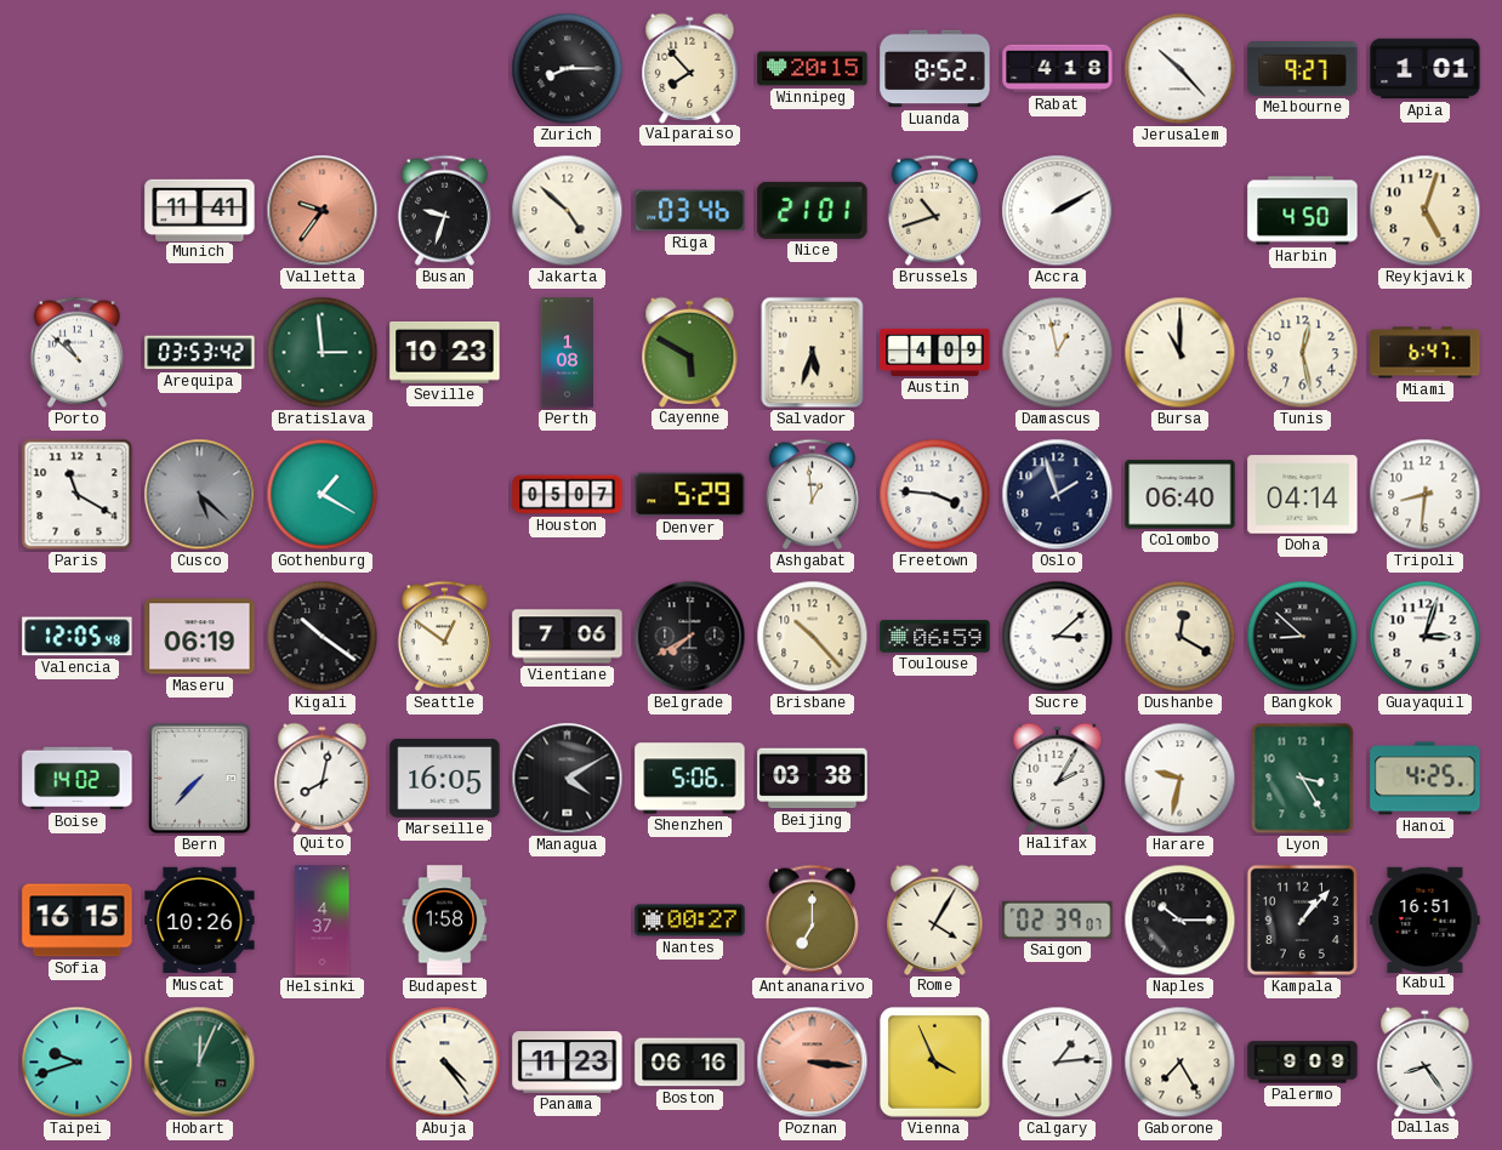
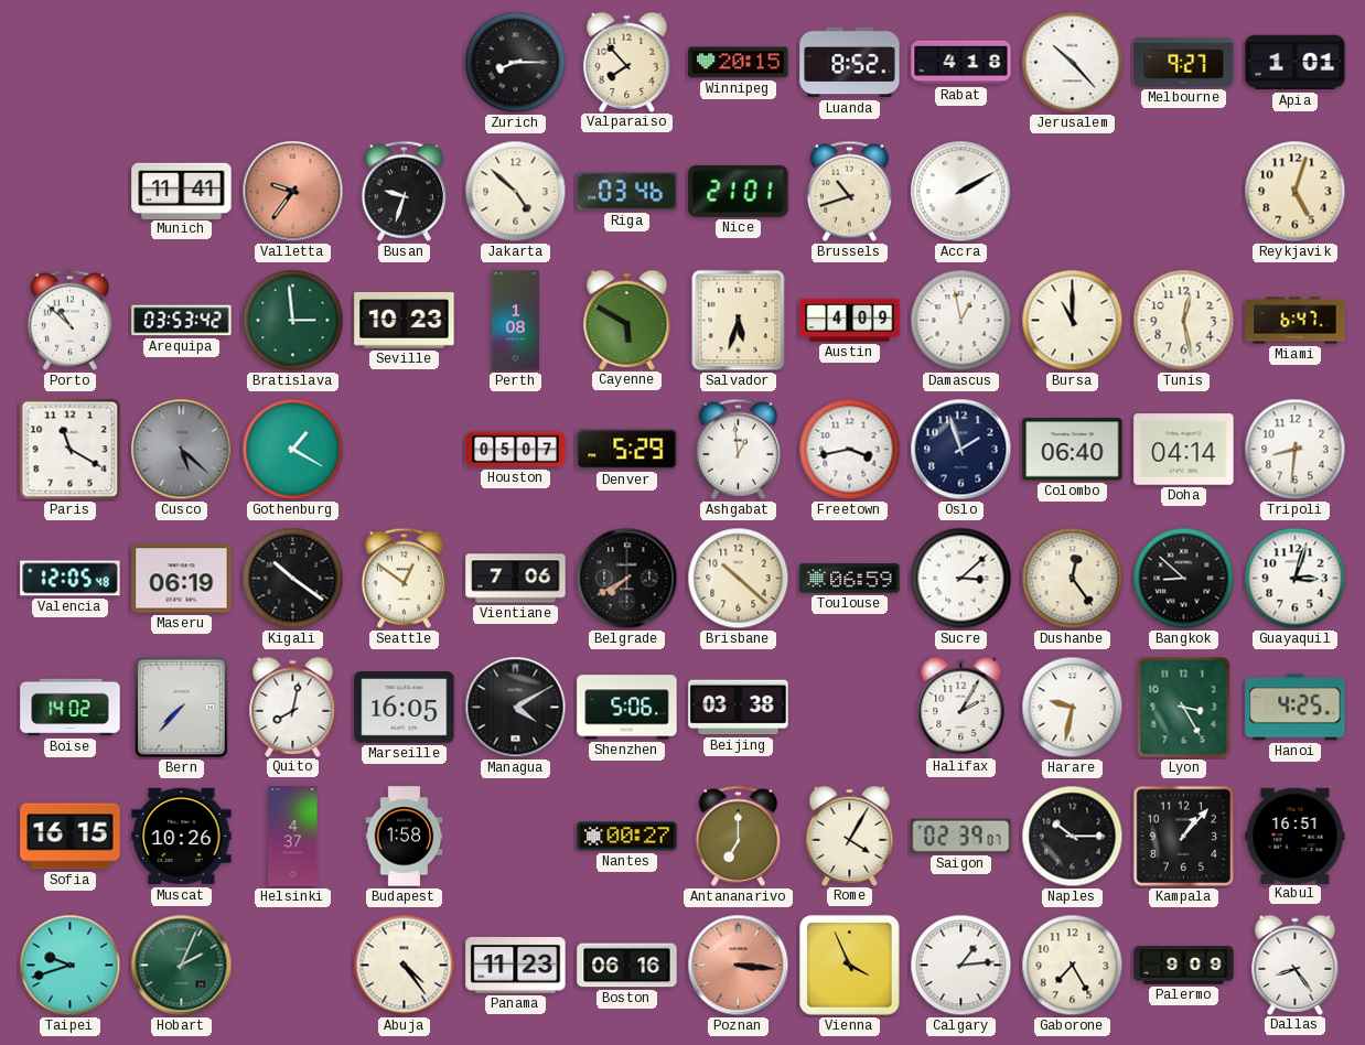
Harbin: 4:50 -> none (1303, 211)
Freetown: 3:46 -> 3:43 (850, 450)
Brisbane: 10:23 -> 10:22 (739, 579)
Dushanbe: 12:20 -> 12:24 (1073, 579)
Hobart: 12:04 -> 2:04 (182, 966)
